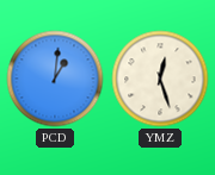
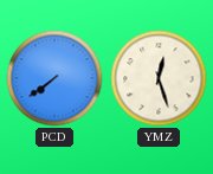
PCD: 1:01 -> 7:39 (54, 78)
